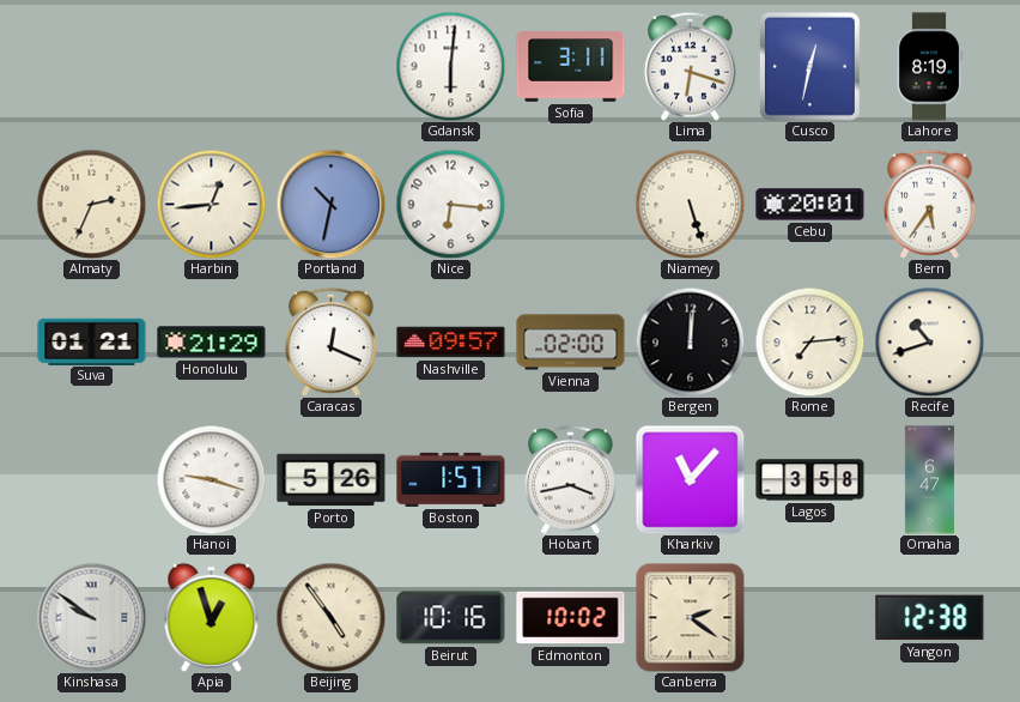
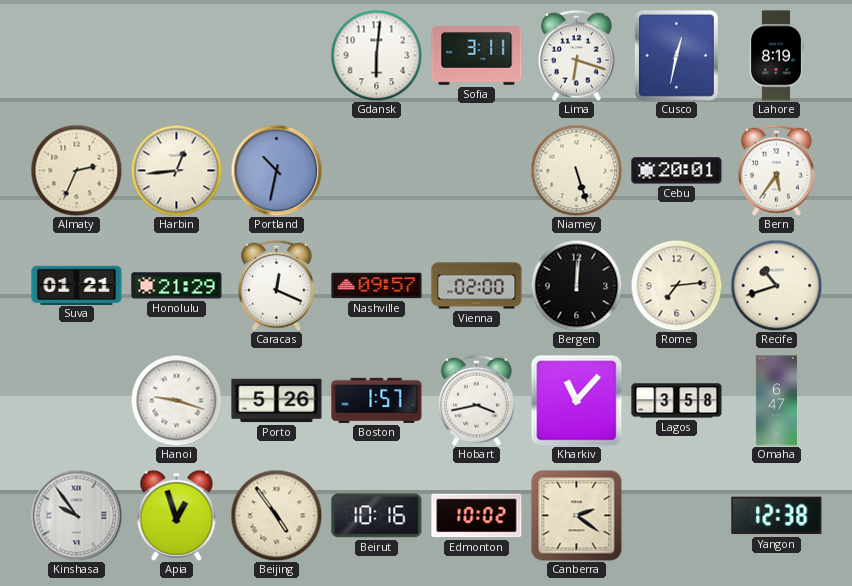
Nice: 6:16 -> none (450, 204)
Kinshasa: 9:51 -> 9:54 (76, 515)
